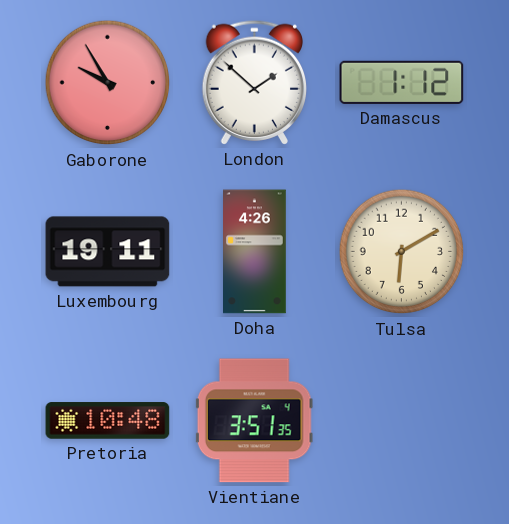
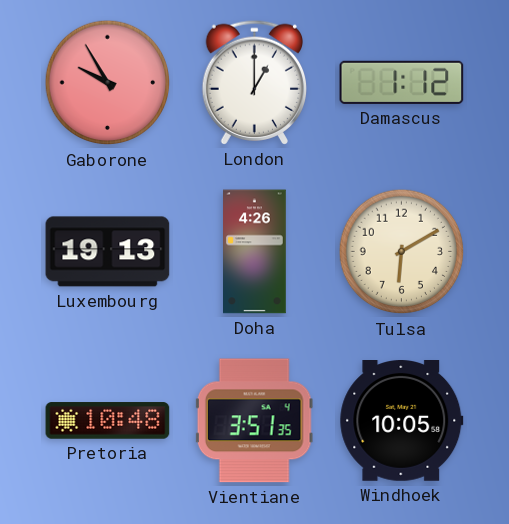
London: 1:52 -> 1:00 (255, 82)
Luxembourg: 19:11 -> 19:13 (108, 252)
Windhoek: none -> 10:05 (402, 421)
